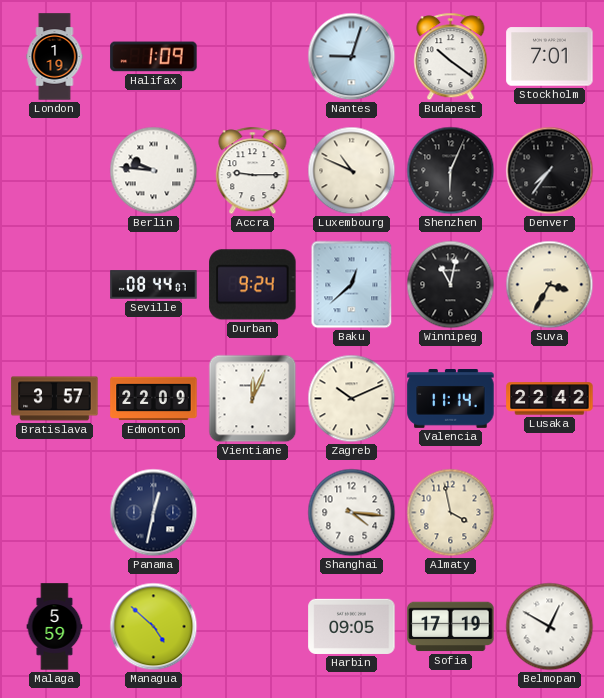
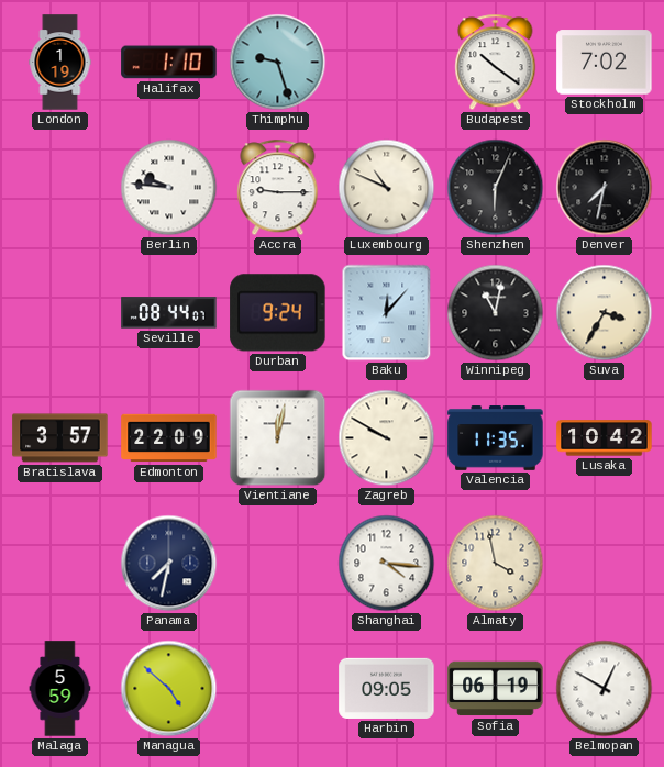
Halifax: 1:09 -> 1:10 (169, 63)
Thimphu: none -> 9:27 (278, 63)
Nantes: 9:03 -> none (352, 57)
Stockholm: 7:01 -> 7:02 (605, 63)
Denver: 7:36 -> 7:32 (605, 188)
Baku: 12:38 -> 12:07 (387, 313)
Vientiane: 12:04 -> 12:02 (278, 438)
Zagreb: 10:11 -> 9:50 (387, 438)
Valencia: 11:14 -> 11:35 (496, 438)
Lusaka: 22:42 -> 10:42 (605, 438)
Panama: 12:32 -> 7:32 (169, 564)
Sofia: 17:19 -> 06:19 (496, 689)
